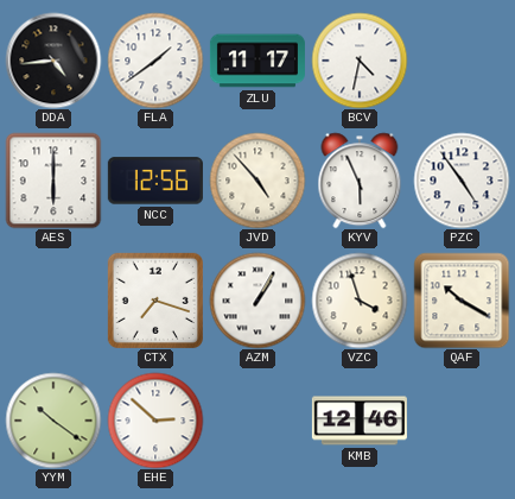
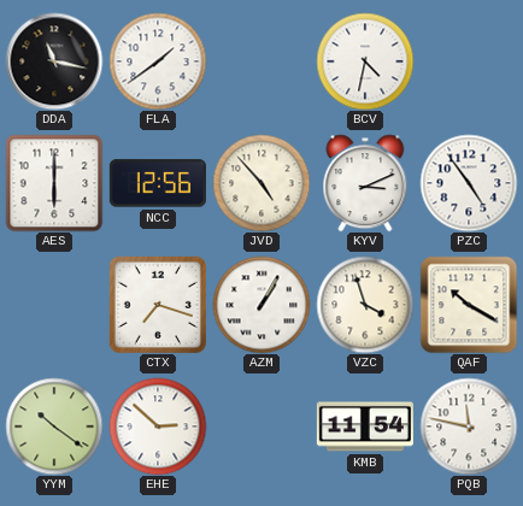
DDA: 4:44 -> 11:17 (54, 61)
ZLU: 11:17 -> none (257, 61)
KYV: 5:56 -> 3:11 (365, 183)
KMB: 12:46 -> 11:54 (365, 426)
PQB: none -> 11:47 (469, 426)
